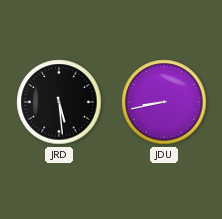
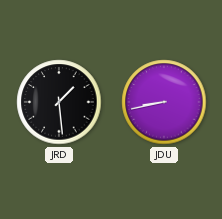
JRD: 5:29 -> 1:29 (59, 102)
